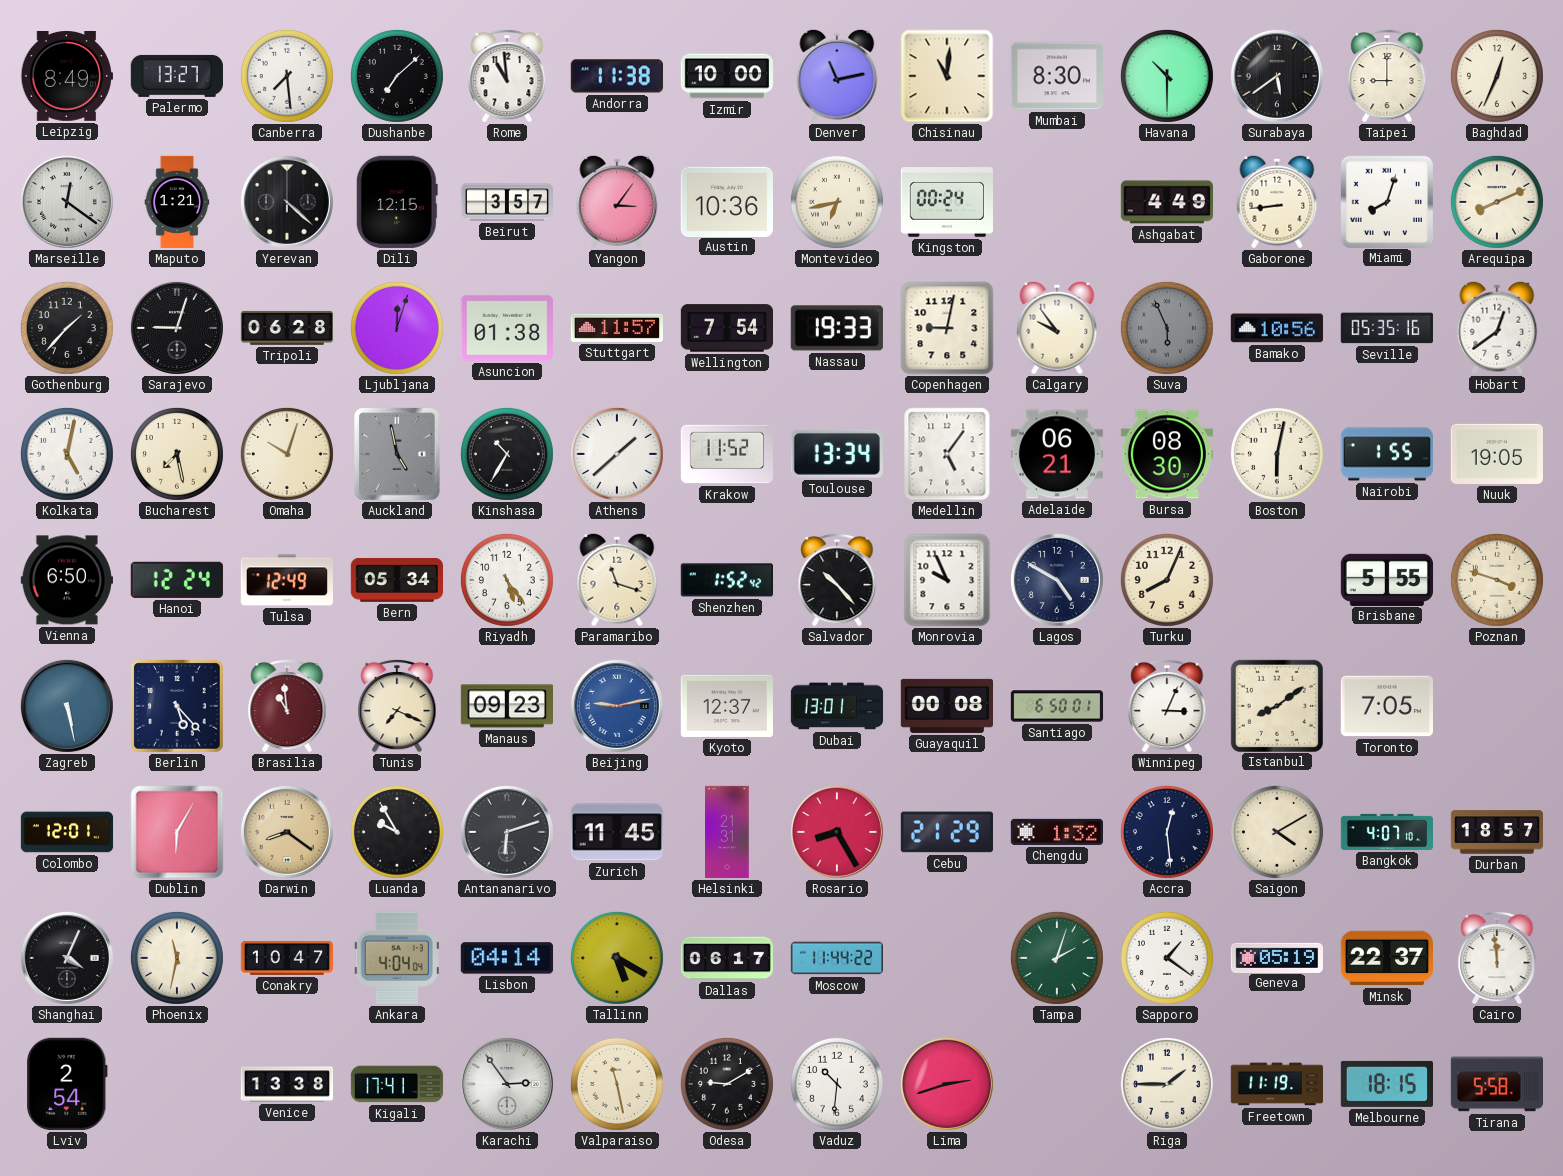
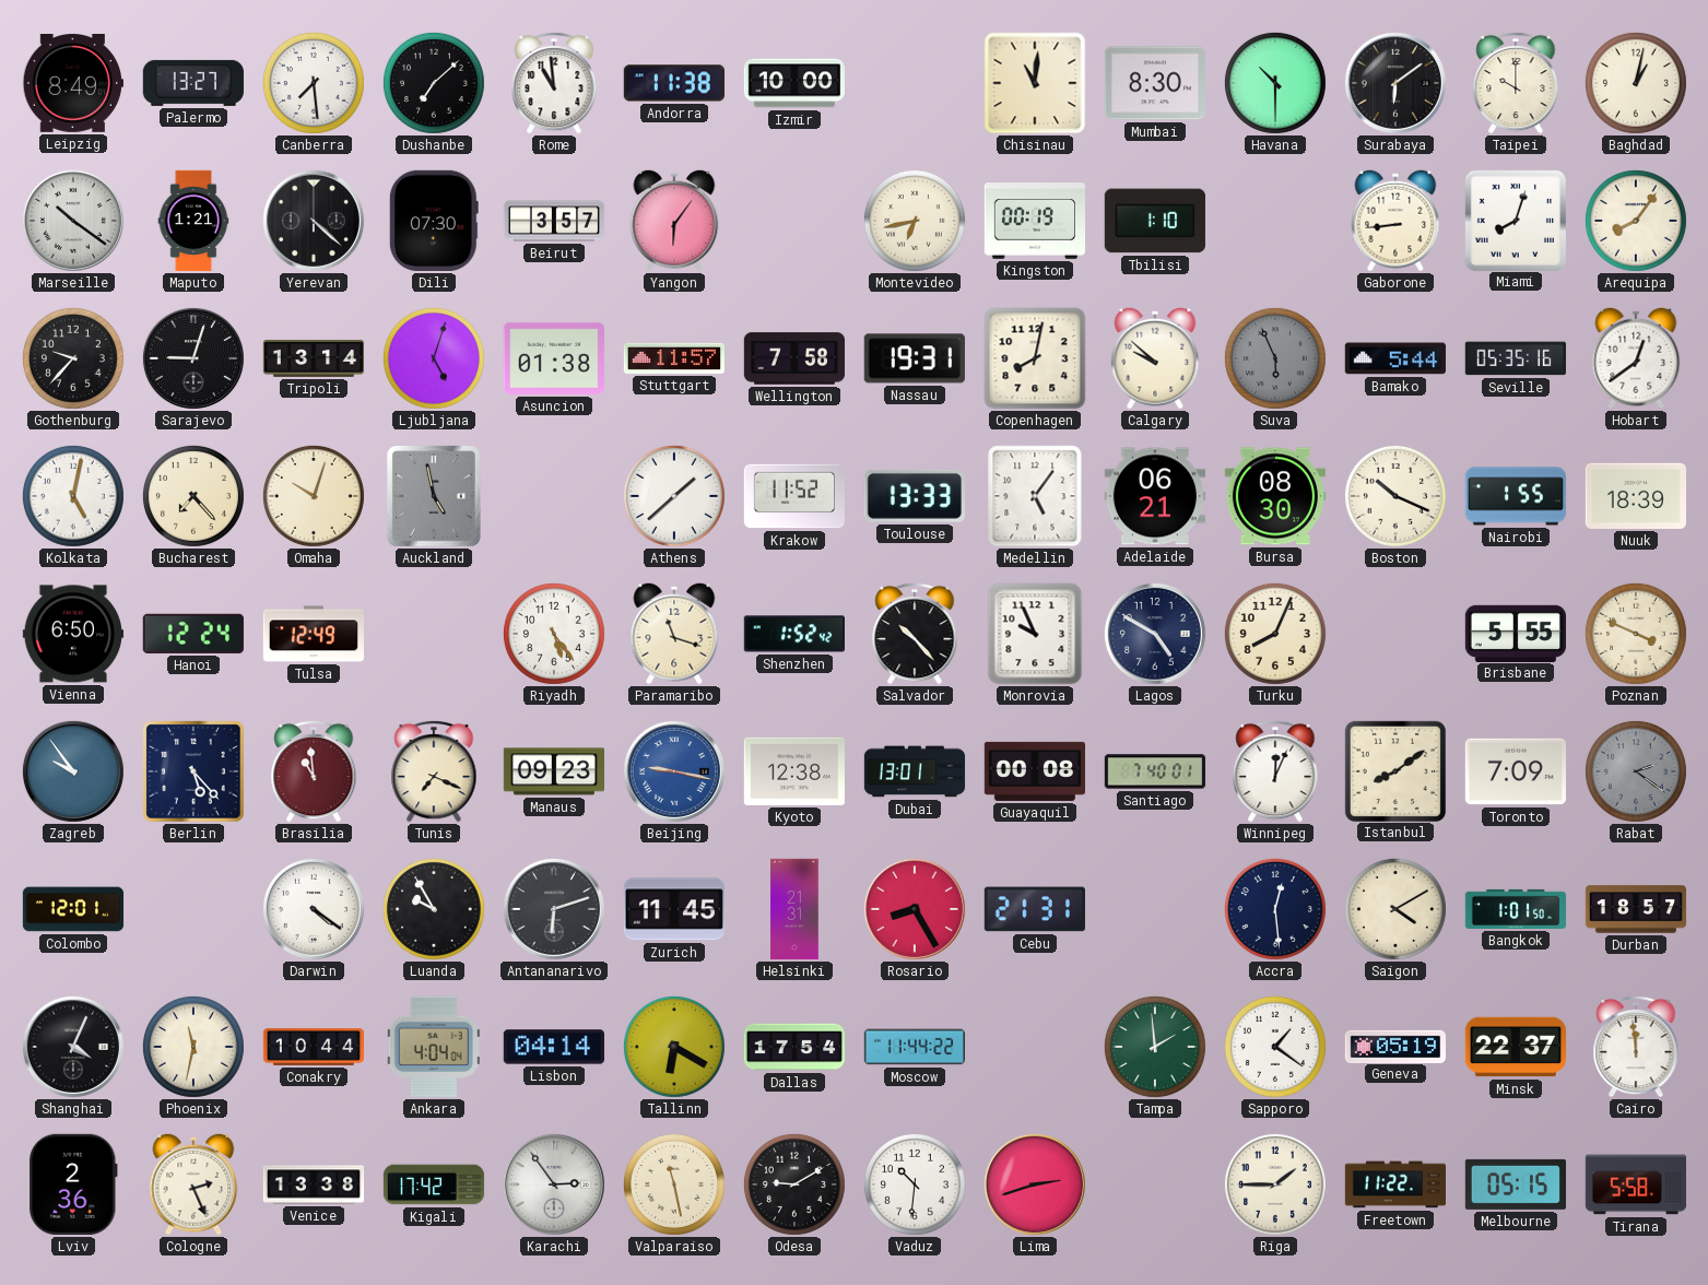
Denver: 11:13 -> none (837, 76)
Surabaya: 5:39 -> 6:09 (1395, 83)
Taipei: 9:00 -> 10:00 (1516, 83)
Baghdad: 12:34 -> 1:02 (1636, 83)
Marseille: 12:21 -> 10:21 (73, 221)
Dili: 12:15 -> 07:30 (434, 221)
Yangon: 3:06 -> 6:06 (674, 221)
Austin: 10:36 -> none (727, 201)
Kingston: 00:24 -> 00:19 (1034, 222)
Tbilisi: none -> 1:10 (1155, 221)
Ashgabat: 4:49 -> none (1166, 202)
Arequipa: 8:11 -> 8:06 (1636, 221)
Gothenburg: 1:37 -> 9:37 (73, 358)
Tripoli: 06:28 -> 13:14 (313, 358)
Ljubljana: 12:03 -> 5:03 (434, 358)
Wellington: 7:54 -> 7:58 (794, 358)
Nassau: 19:33 -> 19:31 (915, 358)
Copenhagen: 9:02 -> 8:02 (1035, 358)
Calgary: 9:54 -> 9:52 (1155, 358)
Bamako: 10:56 -> 5:44 (1395, 358)
Bucharest: 7:28 -> 7:23 (193, 496)
Kinshasa: 10:35 -> none (507, 454)
Toulouse: 13:34 -> 13:33 (915, 496)
Boston: 6:02 -> 10:19 (1395, 496)
Nuuk: 19:05 -> 18:39 (1635, 496)
Bern: 05:34 -> none (396, 580)
Poznan: 3:48 -> 3:49 (1636, 634)
Zagreb: 5:28 -> 9:54 (73, 771)
Beijing: 9:13 -> 9:17 (674, 771)
Kyoto: 12:37 -> 12:38 (794, 771)
Santiago: 6:50 -> 7:40 (1155, 771)
Winnipeg: 3:04 -> 12:04 (1275, 771)
Toronto: 7:05 -> 7:09 (1515, 771)
Rabat: none -> 2:21 (1636, 771)
Dublin: 6:05 -> none (177, 832)
Darwin: 8:21 -> 4:21 (314, 909)
Darwin dial: champagne -> white (314, 909)
Cebu: 21:29 -> 21:31 (1034, 909)
Chengdu: 1:32 -> none (1056, 832)
Bangkok: 4:07 -> 1:01 (1515, 909)
Conakry: 10:47 -> 10:44 (314, 1047)
Tallinn: 5:20 -> 6:20 (674, 1047)
Dallas: 06:17 -> 17:54 (793, 1047)
Tampa: 2:03 -> 1:59 (1155, 1047)
Lviv: 2:54 -> 2:36 (73, 1184)
Cologne: none -> 2:26 (193, 1184)
Kigali: 17:41 -> 17:42 (434, 1184)
Freetown: 11:19 -> 11:22 (1394, 1184)
Melbourne: 18:15 -> 05:15 (1515, 1184)
